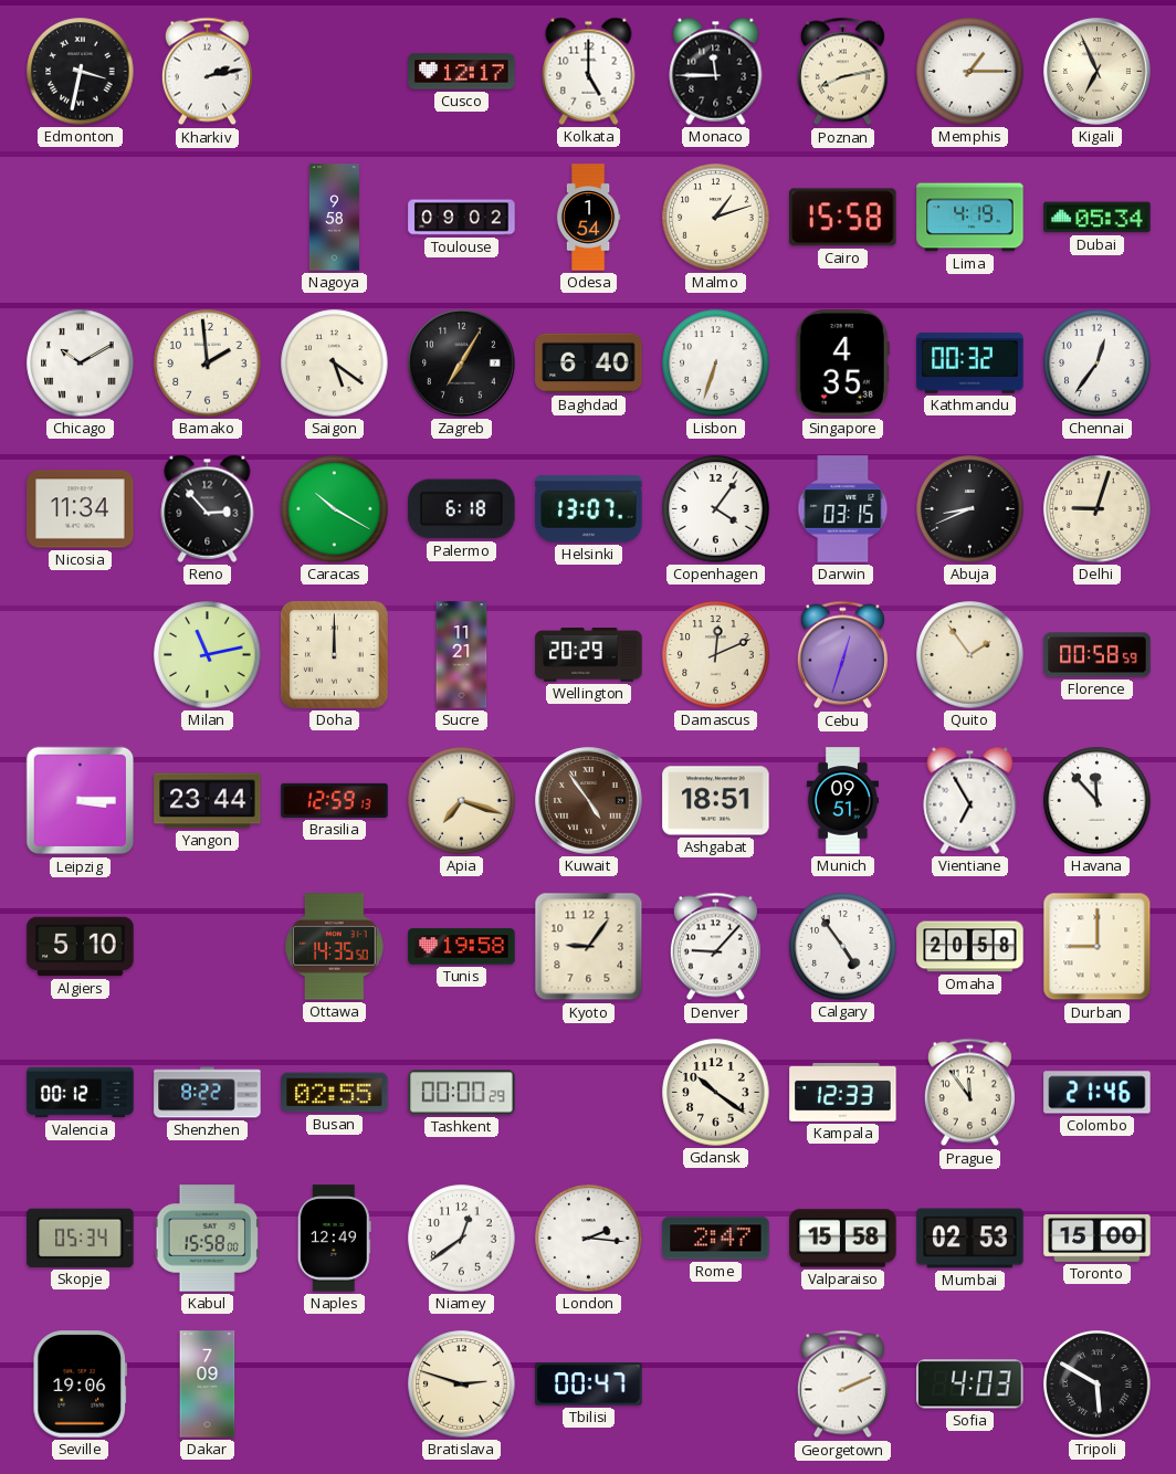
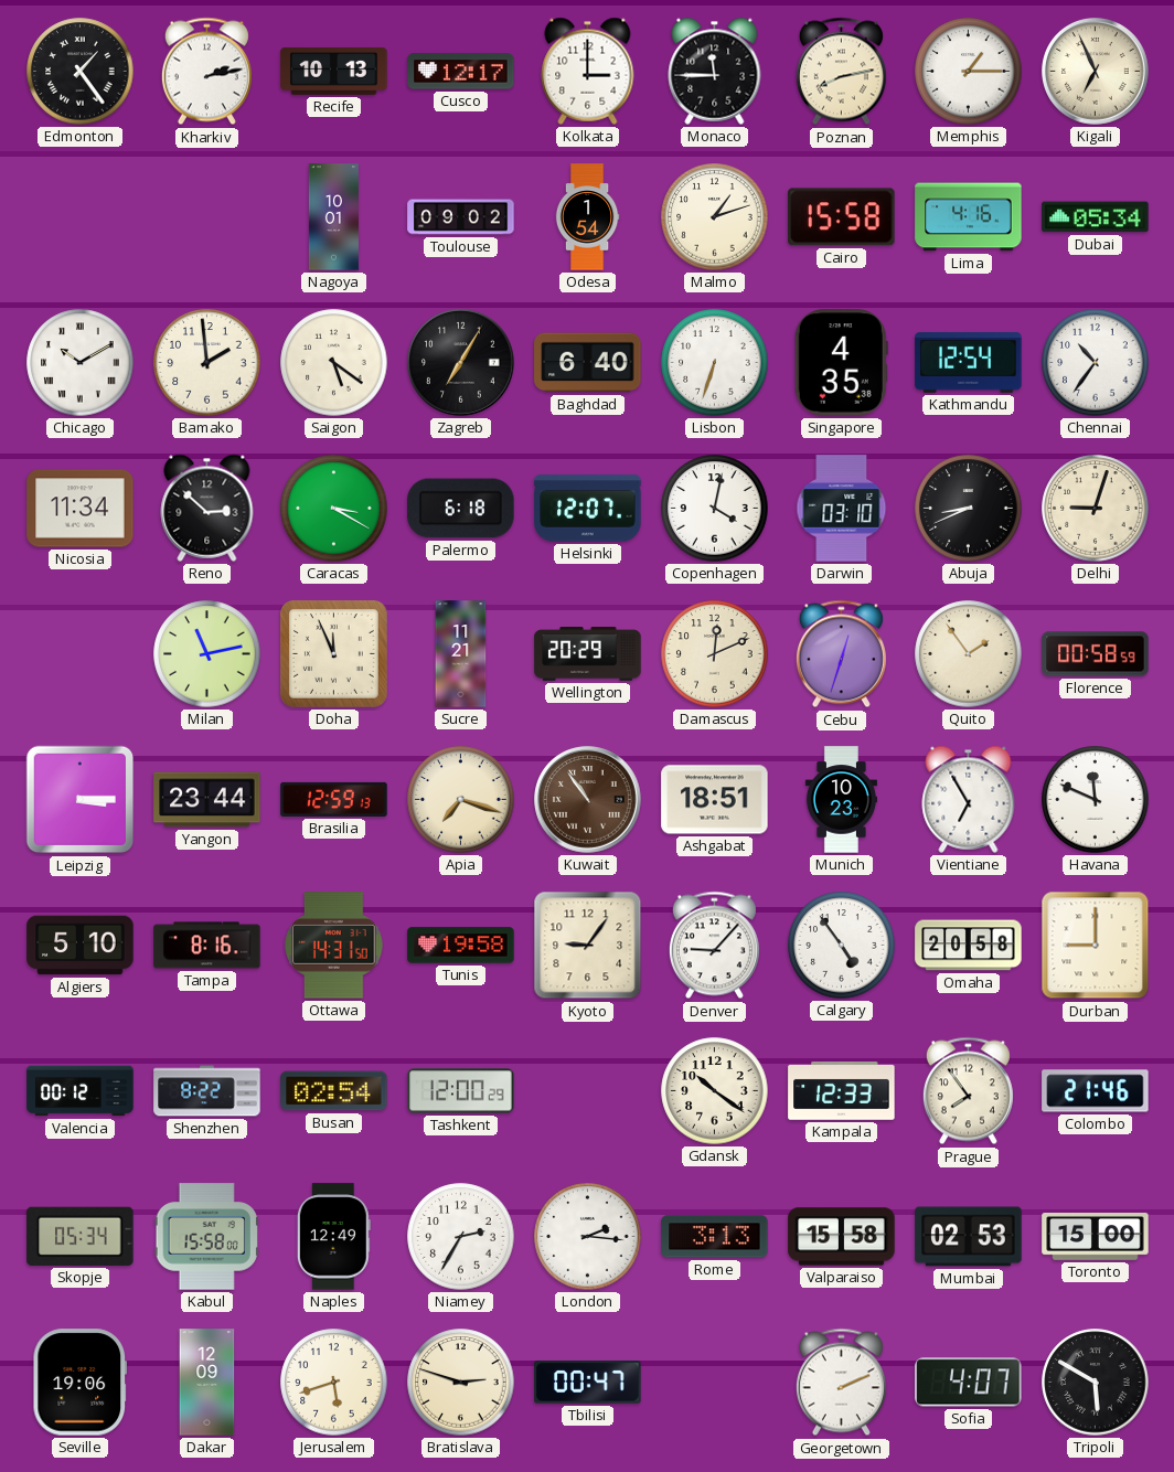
Edmonton: 3:32 -> 1:24 (81, 72)
Recife: none -> 10:13 (334, 71)
Kolkata: 5:00 -> 3:00 (588, 71)
Nagoya: 9:58 -> 10:01 (333, 217)
Lima: 4:19 -> 4:16 (969, 217)
Kathmandu: 00:32 -> 12:54 (969, 362)
Chennai: 12:36 -> 10:36 (1096, 363)
Reno: 2:53 -> 2:52 (207, 508)
Caracas: 10:20 -> 3:20 (334, 509)
Helsinki: 13:07 -> 12:07 (588, 509)
Copenhagen: 4:06 -> 4:02 (715, 509)
Darwin: 03:15 -> 03:10 (842, 509)
Doha: 12:00 -> 11:56 (333, 653)
Kuwait: 4:54 -> 10:54 (588, 800)
Munich: 09:51 -> 10:23 (841, 800)
Havana: 11:53 -> 11:49 (1096, 800)
Tampa: none -> 8:16 (207, 946)
Ottawa: 14:35 -> 14:31 (334, 946)
Busan: 02:55 -> 02:54 (334, 1091)
Tashkent: 00:00 -> 12:00 (461, 1091)
Prague: 11:54 -> 7:54 (968, 1091)
Niamey: 12:39 -> 2:35 (461, 1237)
Rome: 2:47 -> 3:13 (715, 1237)
Dakar: 7:09 -> 12:09 (207, 1383)
Jerusalem: none -> 5:42 (334, 1383)
Sofia: 4:03 -> 4:07 (969, 1383)
